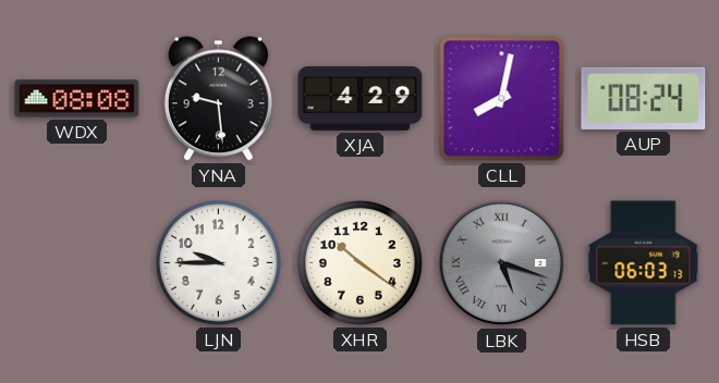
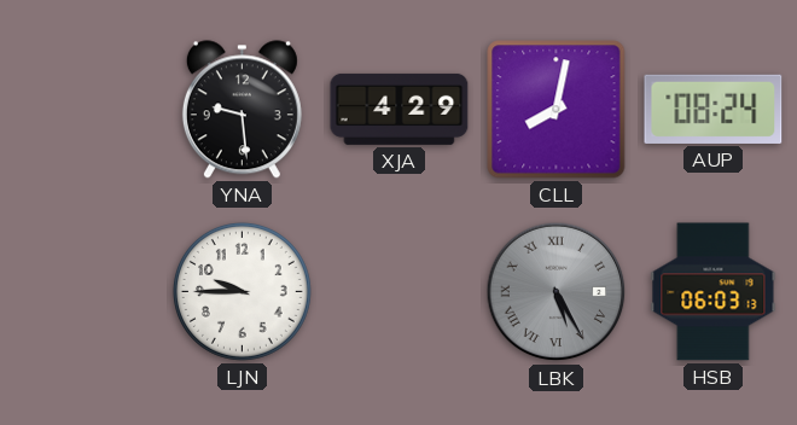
WDX: 08:08 -> none (77, 99)
XHR: 10:21 -> none (359, 262)
LBK: 5:18 -> 5:25 (557, 292)
